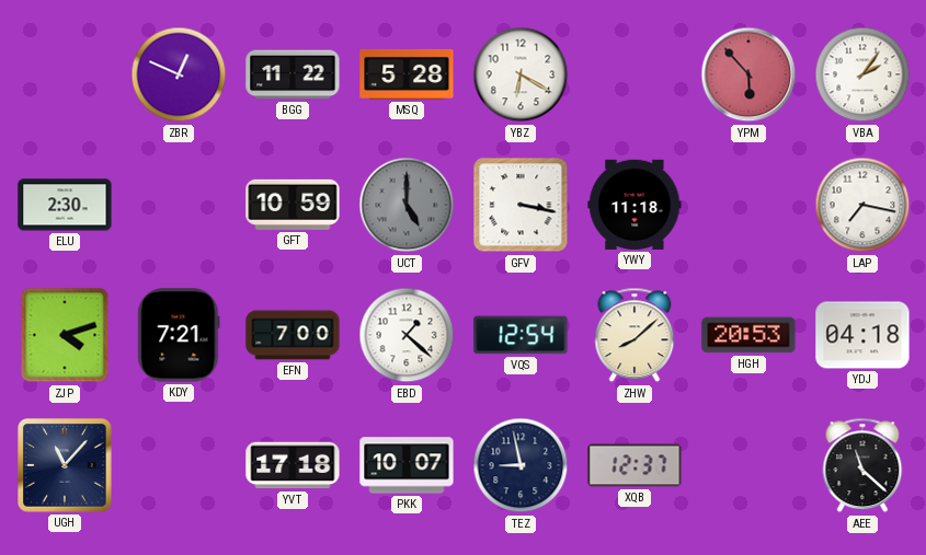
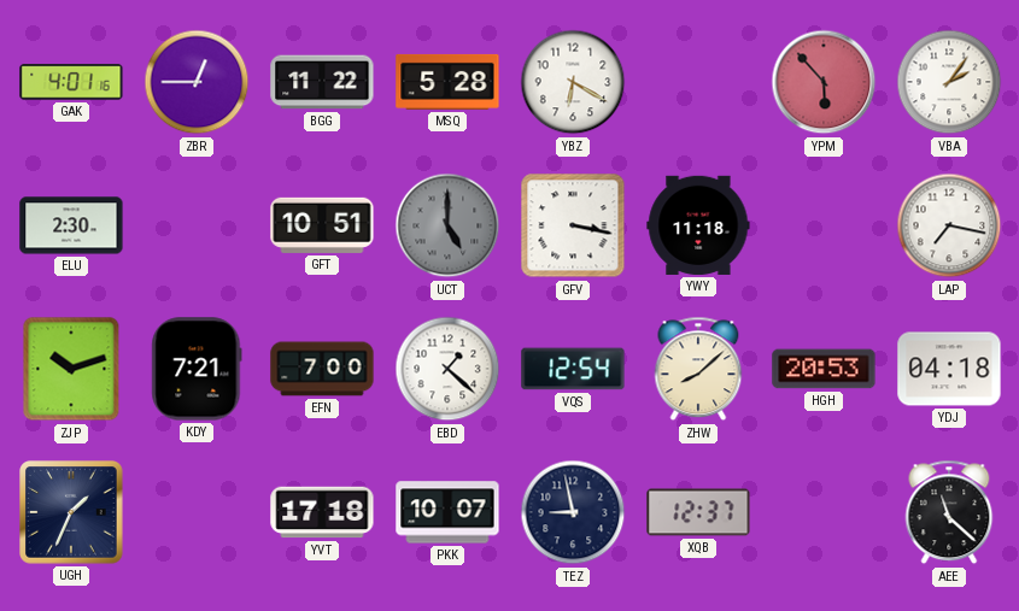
GAK: none -> 4:01 (71, 82)
ZBR: 12:49 -> 12:45 (197, 82)
GFT: 10:59 -> 10:51 (322, 225)
ZJP: 4:12 -> 10:12 (71, 369)
UGH: 11:07 -> 1:34 (71, 512)
